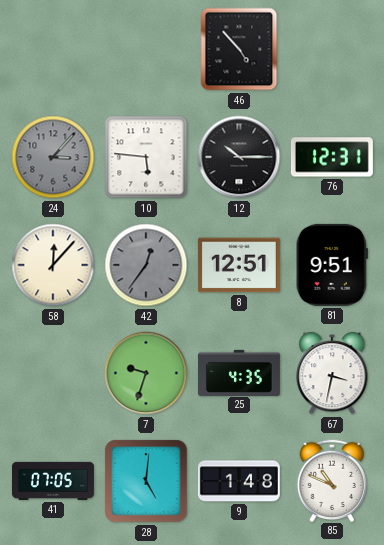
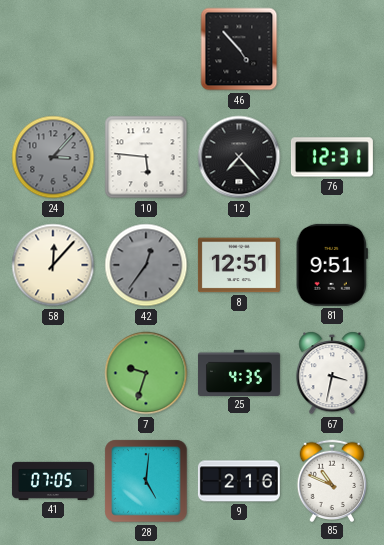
12: 10:15 -> 7:23 (239, 157)
9: 1:48 -> 2:16 (239, 481)
